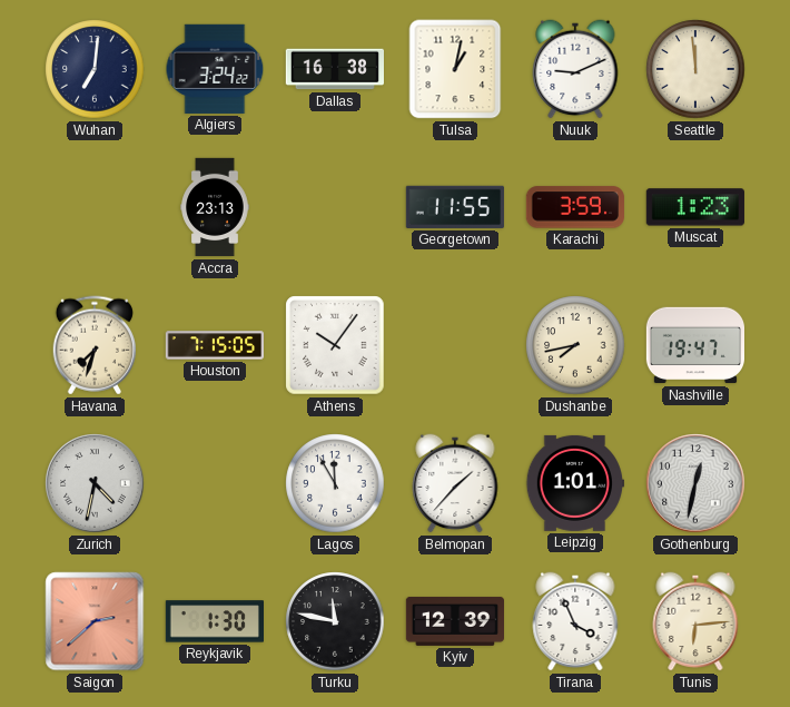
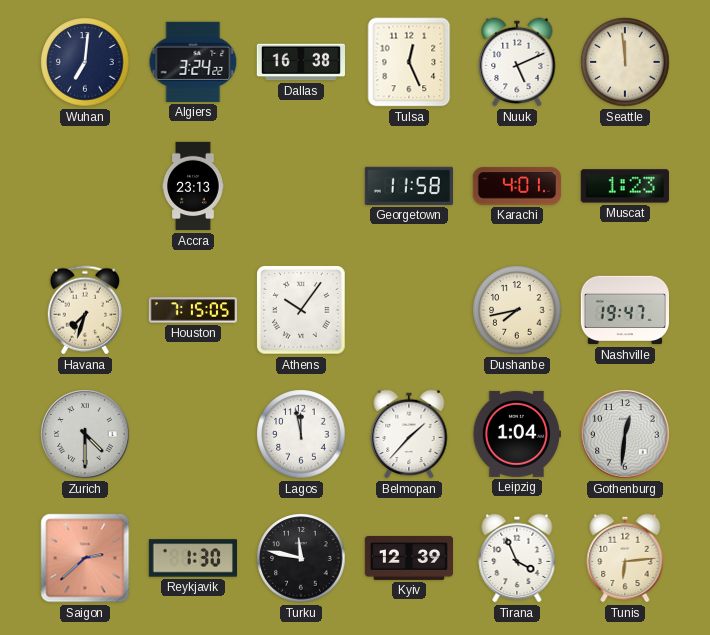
Tulsa: 1:02 -> 12:26 (409, 62)
Nuuk: 9:11 -> 5:11 (517, 62)
Georgetown: 11:55 -> 11:58 (409, 186)
Karachi: 3:59 -> 4:01 (517, 186)
Zurich: 4:32 -> 4:30 (85, 434)
Lagos: 11:55 -> 11:58 (301, 434)
Leipzig: 1:01 -> 1:04 (516, 434)
Gothenburg: 12:32 -> 12:31 (625, 434)
